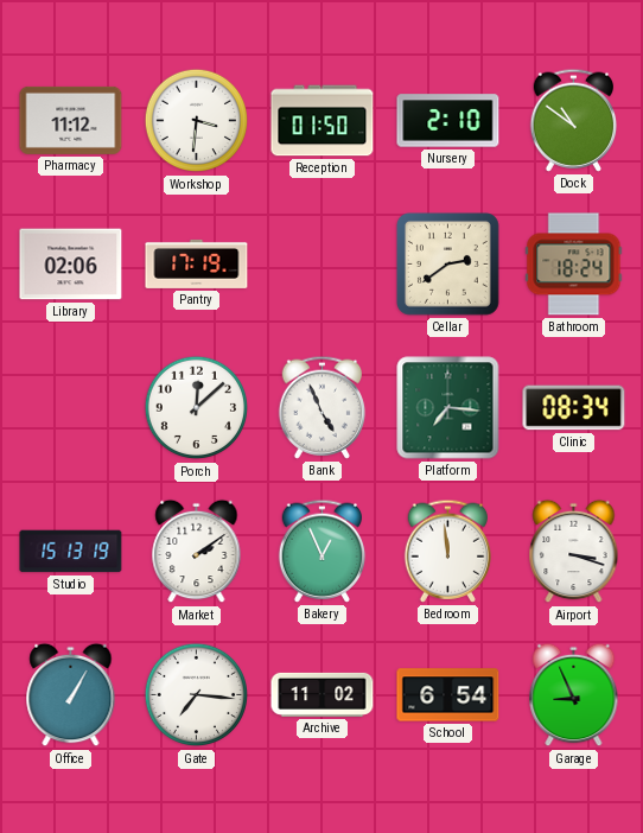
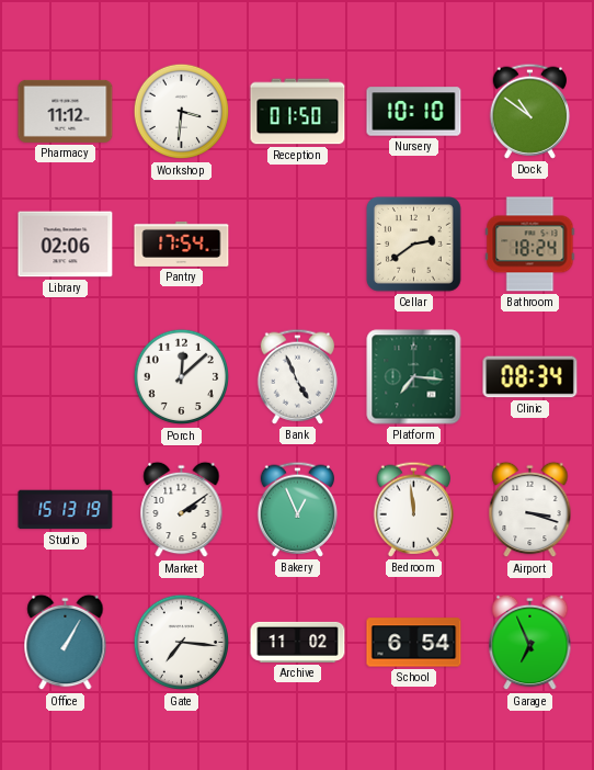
Nursery: 2:10 -> 10:10 (414, 112)
Pantry: 17:19 -> 17:54 (182, 244)
Garage: 8:56 -> 6:56 (530, 643)
